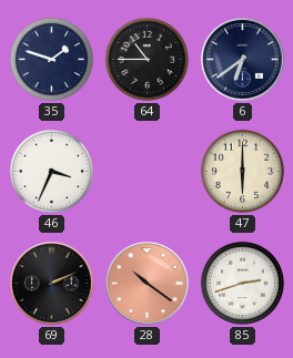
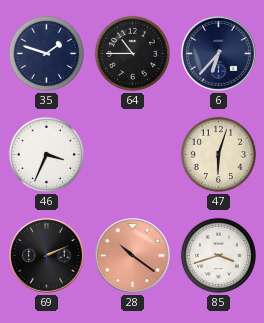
6: 6:39 -> 6:37 (219, 54)
47: 6:00 -> 6:03 (218, 154)
85: 2:42 -> 3:42 (218, 255)
